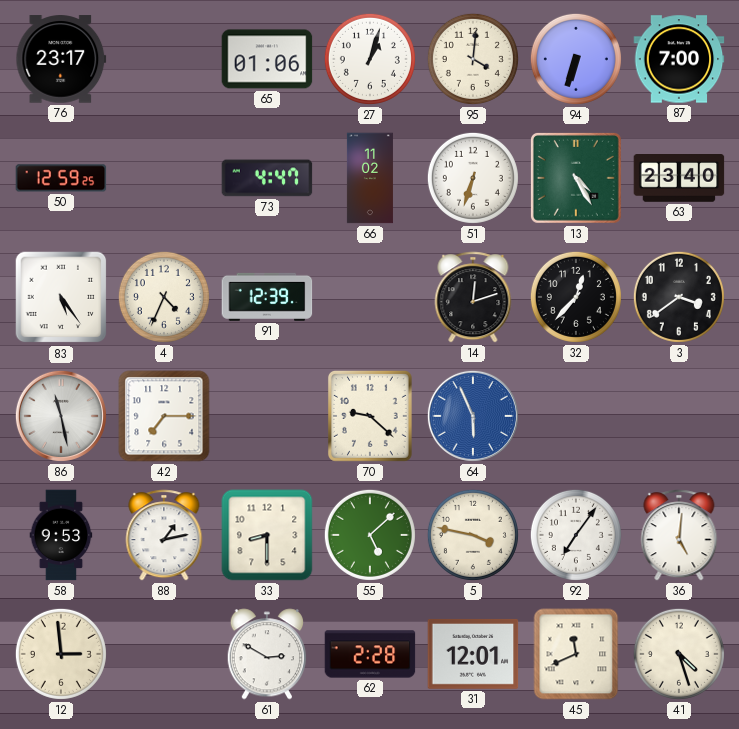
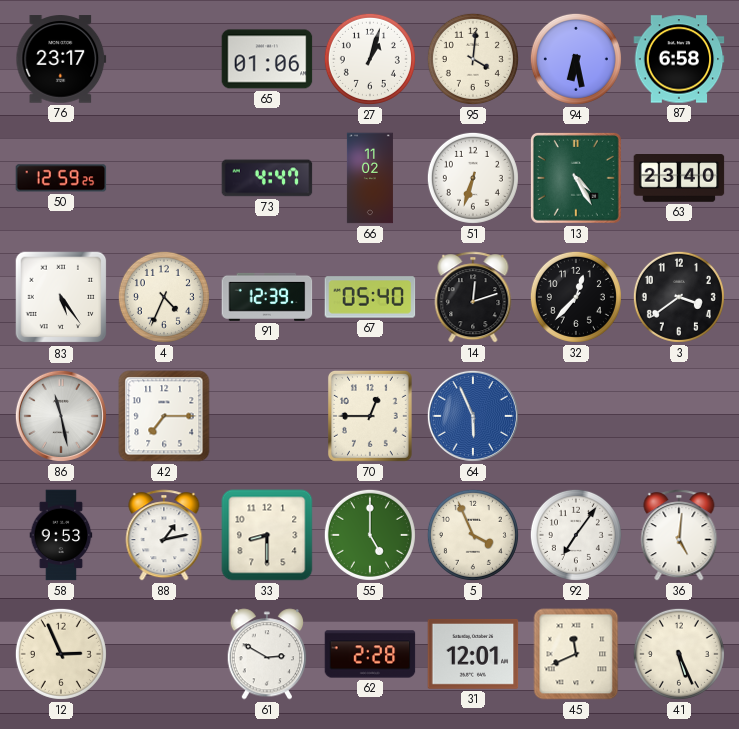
94: 6:33 -> 6:28 (576, 59)
87: 7:00 -> 6:58 (679, 59)
67: none -> 05:40 (370, 297)
70: 9:22 -> 12:45 (370, 416)
55: 5:08 -> 5:00 (370, 535)
5: 3:47 -> 3:56 (473, 535)
12: 2:59 -> 2:56 (61, 654)
41: 4:27 -> 5:26 (679, 654)
